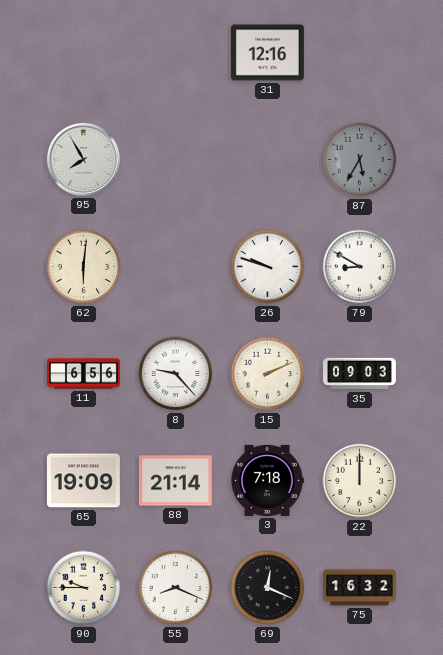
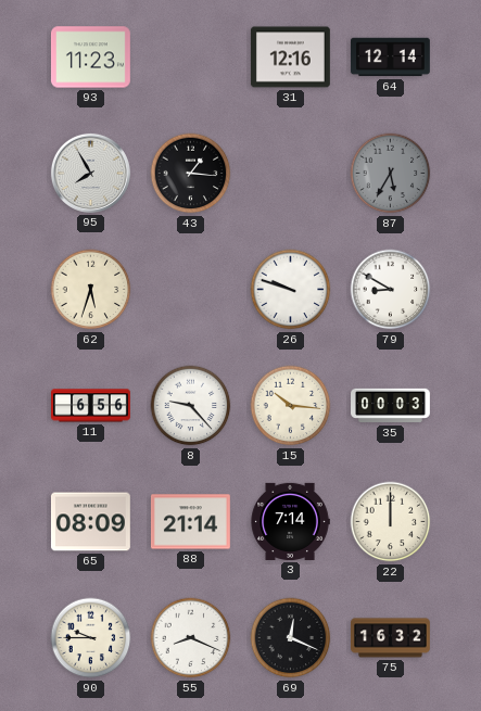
93: none -> 11:23 (90, 58)
64: none -> 12:14 (390, 58)
43: none -> 1:16 (191, 174)
62: 6:01 -> 5:33 (91, 290)
15: 2:11 -> 10:16 (291, 406)
35: 09:03 -> 00:03 (391, 406)
65: 19:09 -> 08:09 (90, 522)
3: 7:18 -> 7:14 (290, 521)
